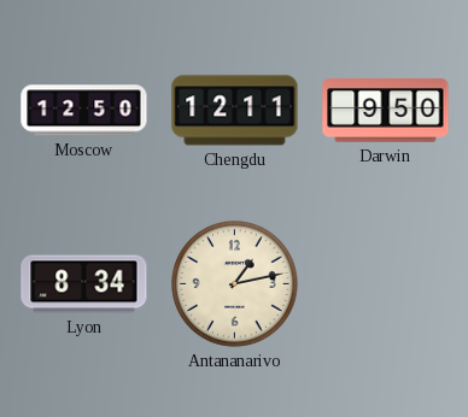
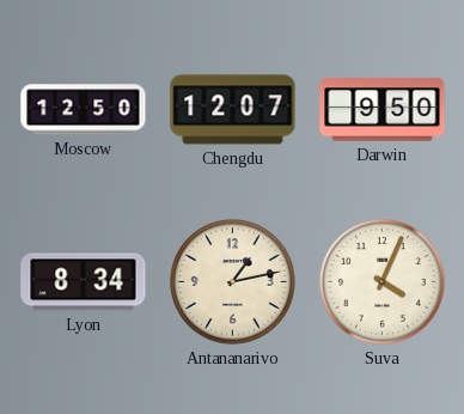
Chengdu: 12:11 -> 12:07 (233, 110)
Suva: none -> 4:04 (383, 282)
